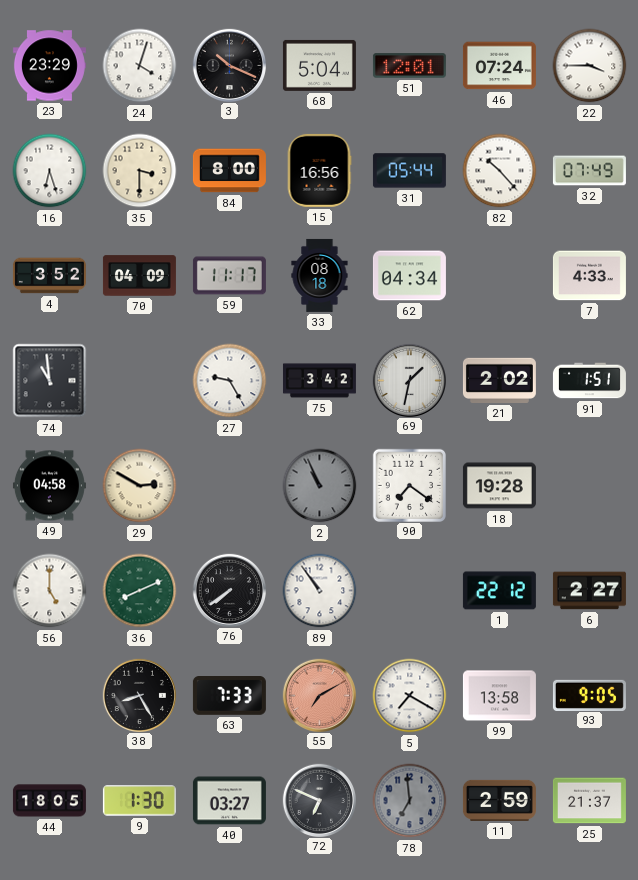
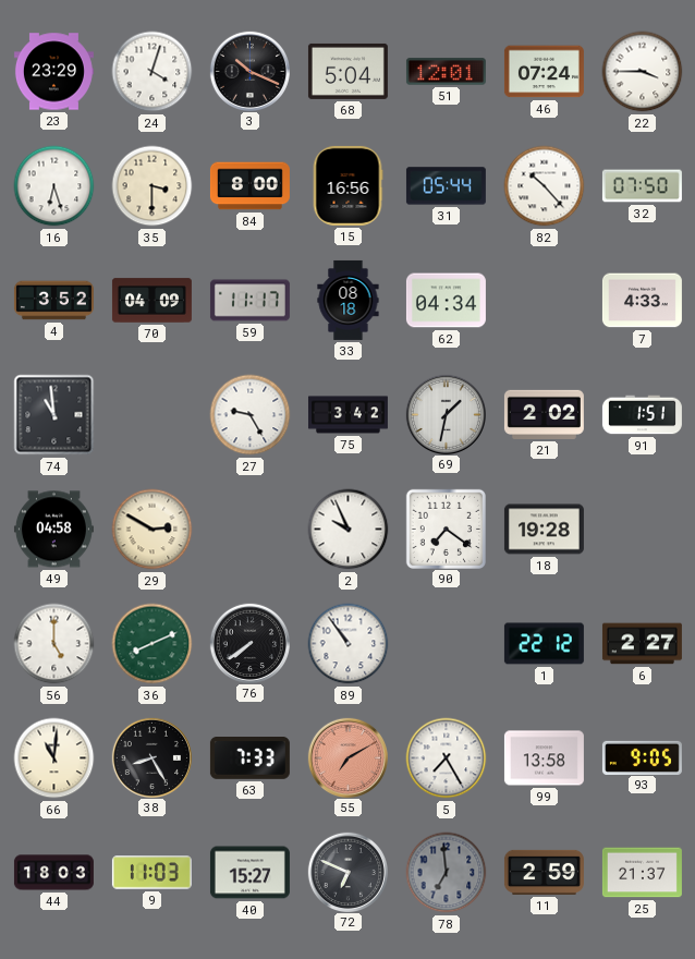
32: 07:49 -> 07:50 (642, 186)
2: 10:56 -> 9:56 (349, 530)
2 dial: grey -> white (349, 530)
66: none -> 11:01 (54, 758)
5: 7:20 -> 7:25 (447, 758)
44: 18:05 -> 18:03 (53, 873)
9: 1:30 -> 11:03 (151, 873)
40: 03:27 -> 15:27 (249, 873)
